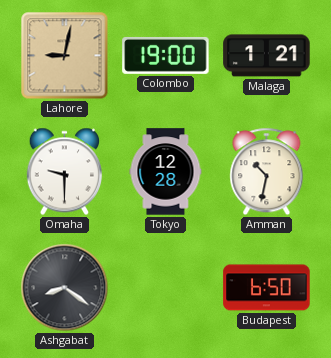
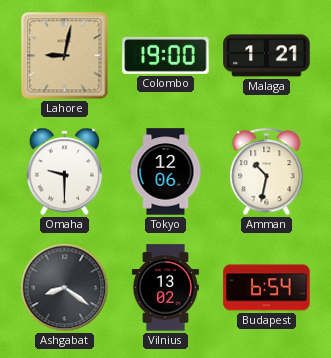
Tokyo: 12:28 -> 12:06 (166, 172)
Vilnius: none -> 13:02 (165, 288)
Budapest: 6:50 -> 6:54 (267, 288)
